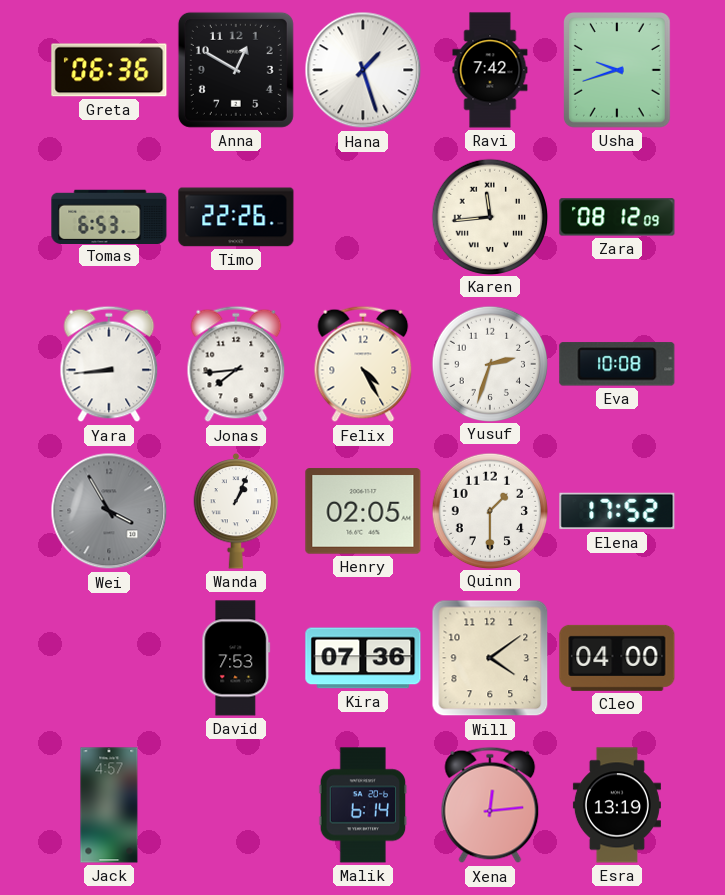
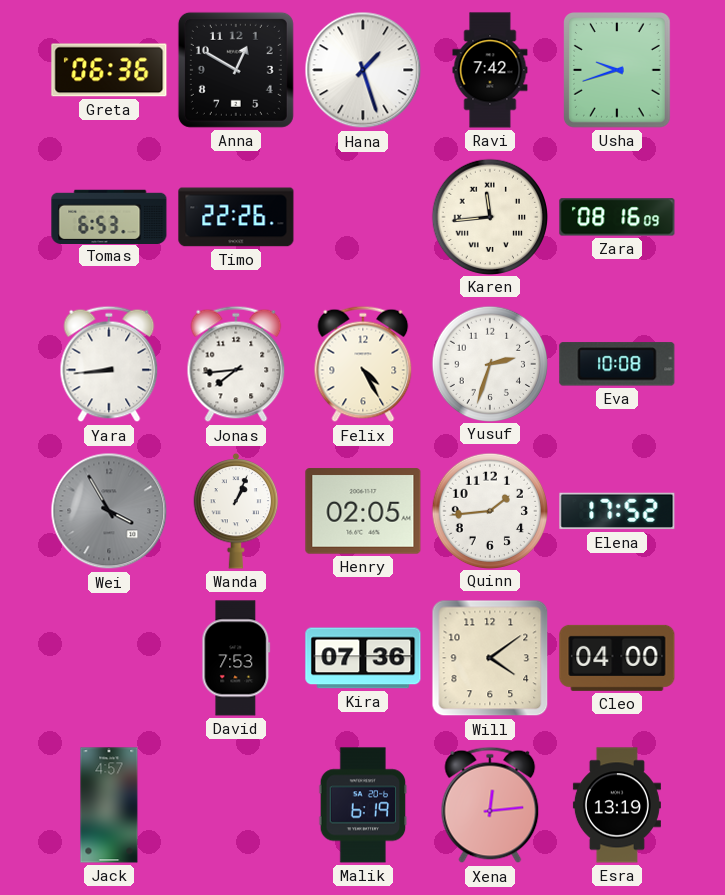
Zara: 08:12 -> 08:16 (617, 217)
Quinn: 1:30 -> 1:44 (489, 510)
Malik: 6:14 -> 6:19 (363, 805)
